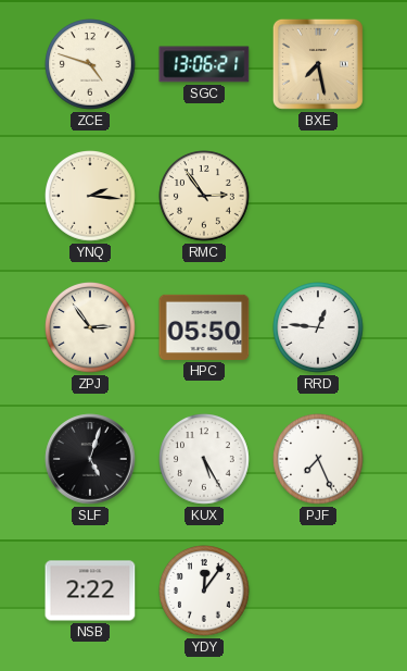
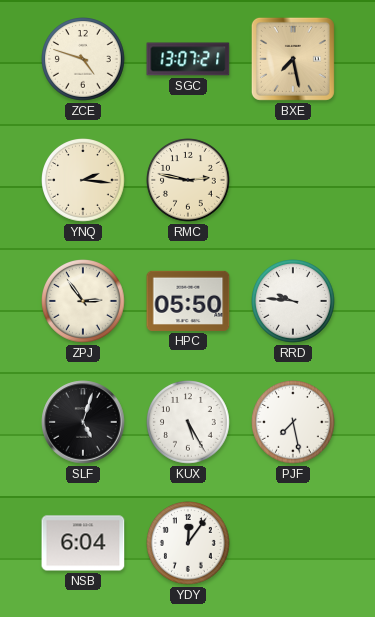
SGC: 13:06 -> 13:07 (188, 59)
RMC: 2:54 -> 2:47 (189, 181)
RRD: 12:46 -> 9:46 (294, 302)
PJF: 7:26 -> 7:28 (294, 423)
NSB: 2:22 -> 6:04 (83, 543)
